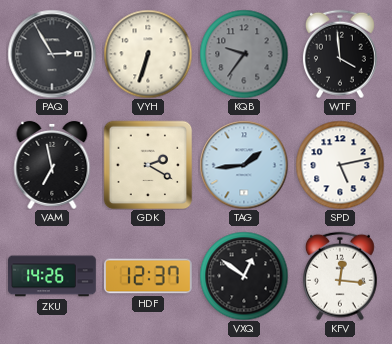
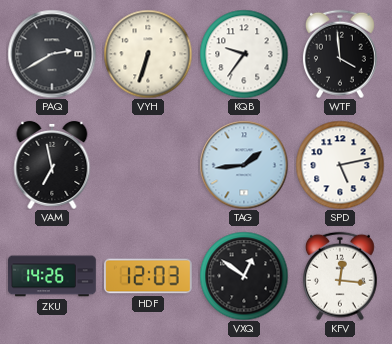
PAQ: 2:55 -> 2:40 (52, 54)
KQB dial: grey -> white (244, 54)
GDK: 2:20 -> none (148, 165)
HDF: 12:37 -> 12:03 (149, 276)
